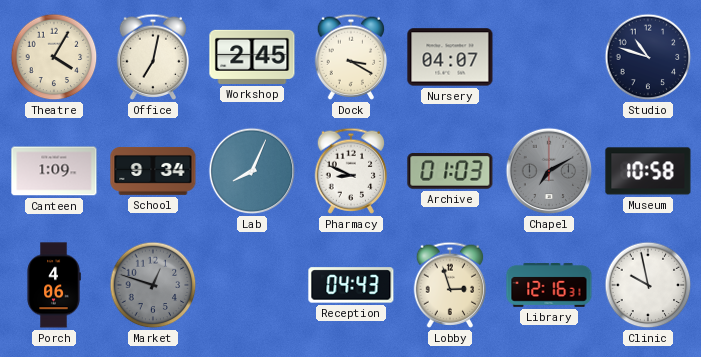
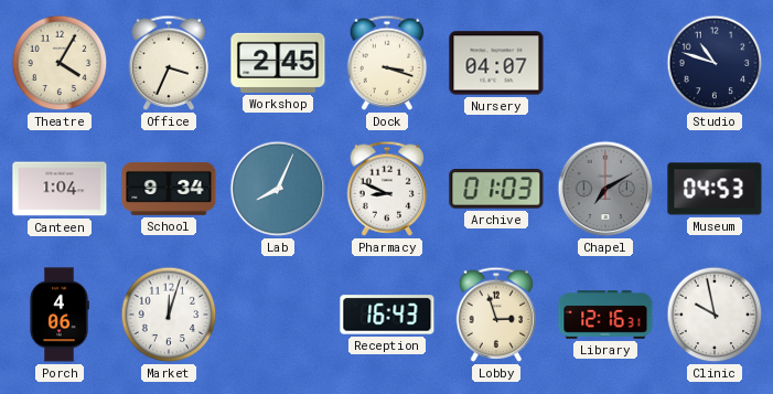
Office: 7:02 -> 3:34 (169, 63)
Dock: 3:20 -> 3:18 (387, 63)
Canteen: 1:09 -> 1:04 (60, 189)
Museum: 10:58 -> 04:53 (715, 189)
Market: 12:48 -> 12:03 (169, 315)
Market dial: grey -> white (169, 315)
Reception: 04:43 -> 16:43 (387, 315)
